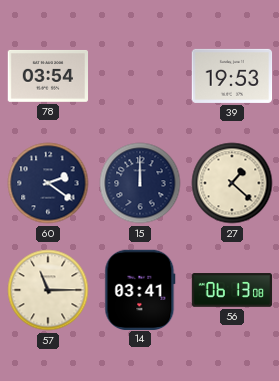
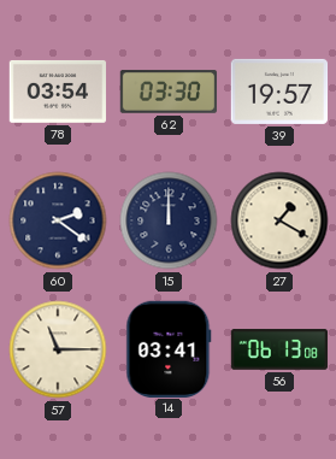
62: none -> 03:30 (169, 92)
39: 19:53 -> 19:57 (279, 92)
27: 1:22 -> 1:20 (279, 220)
